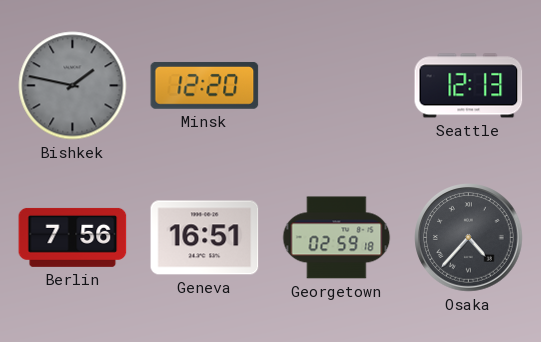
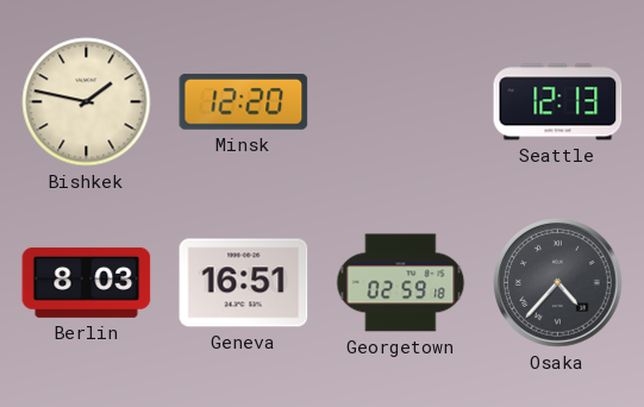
Bishkek dial: grey -> cream (87, 102)
Berlin: 7:56 -> 8:03 (87, 282)
